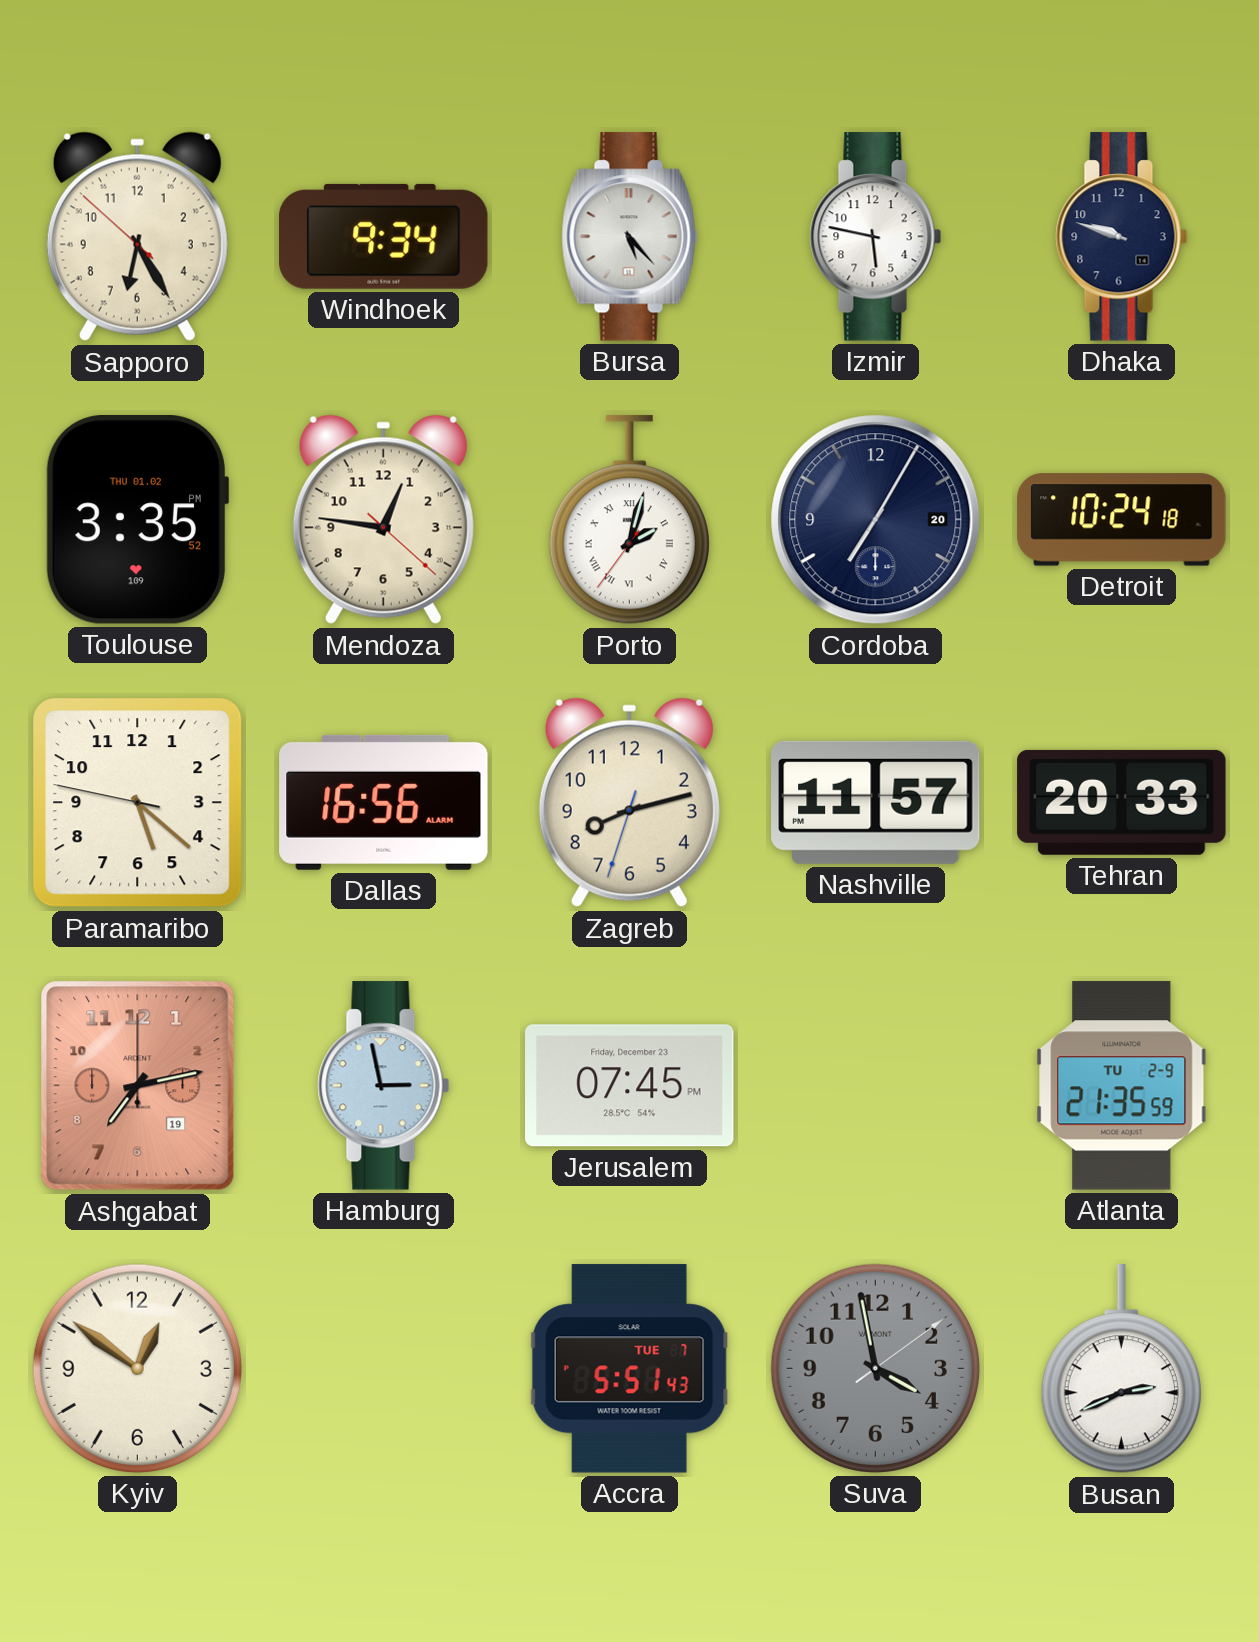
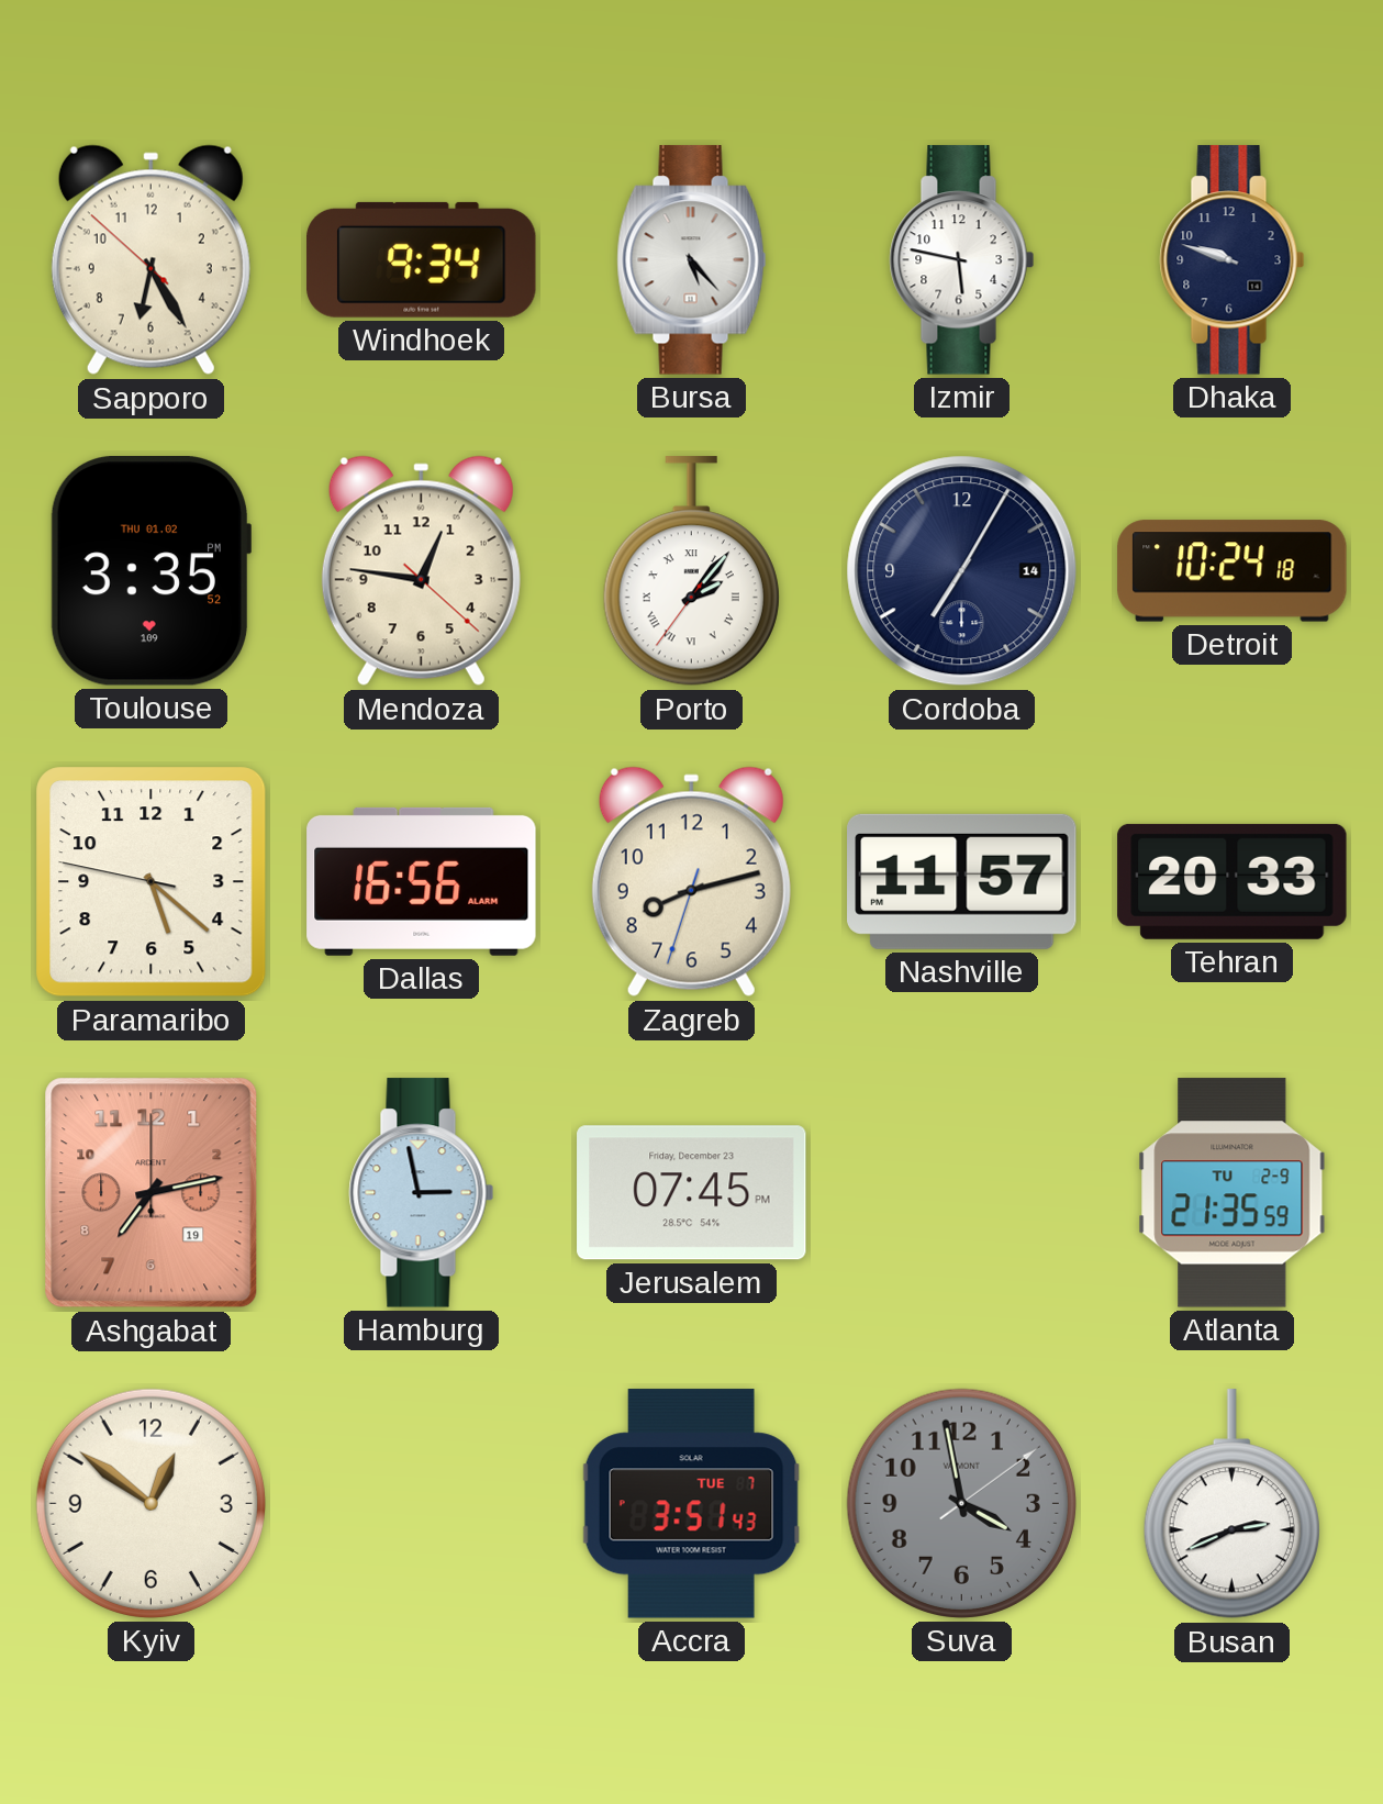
Porto: 2:02 -> 2:06 (691, 571)
Cordoba date: 20 -> 14 (962, 571)
Accra: 5:51 -> 3:51 (692, 1504)
